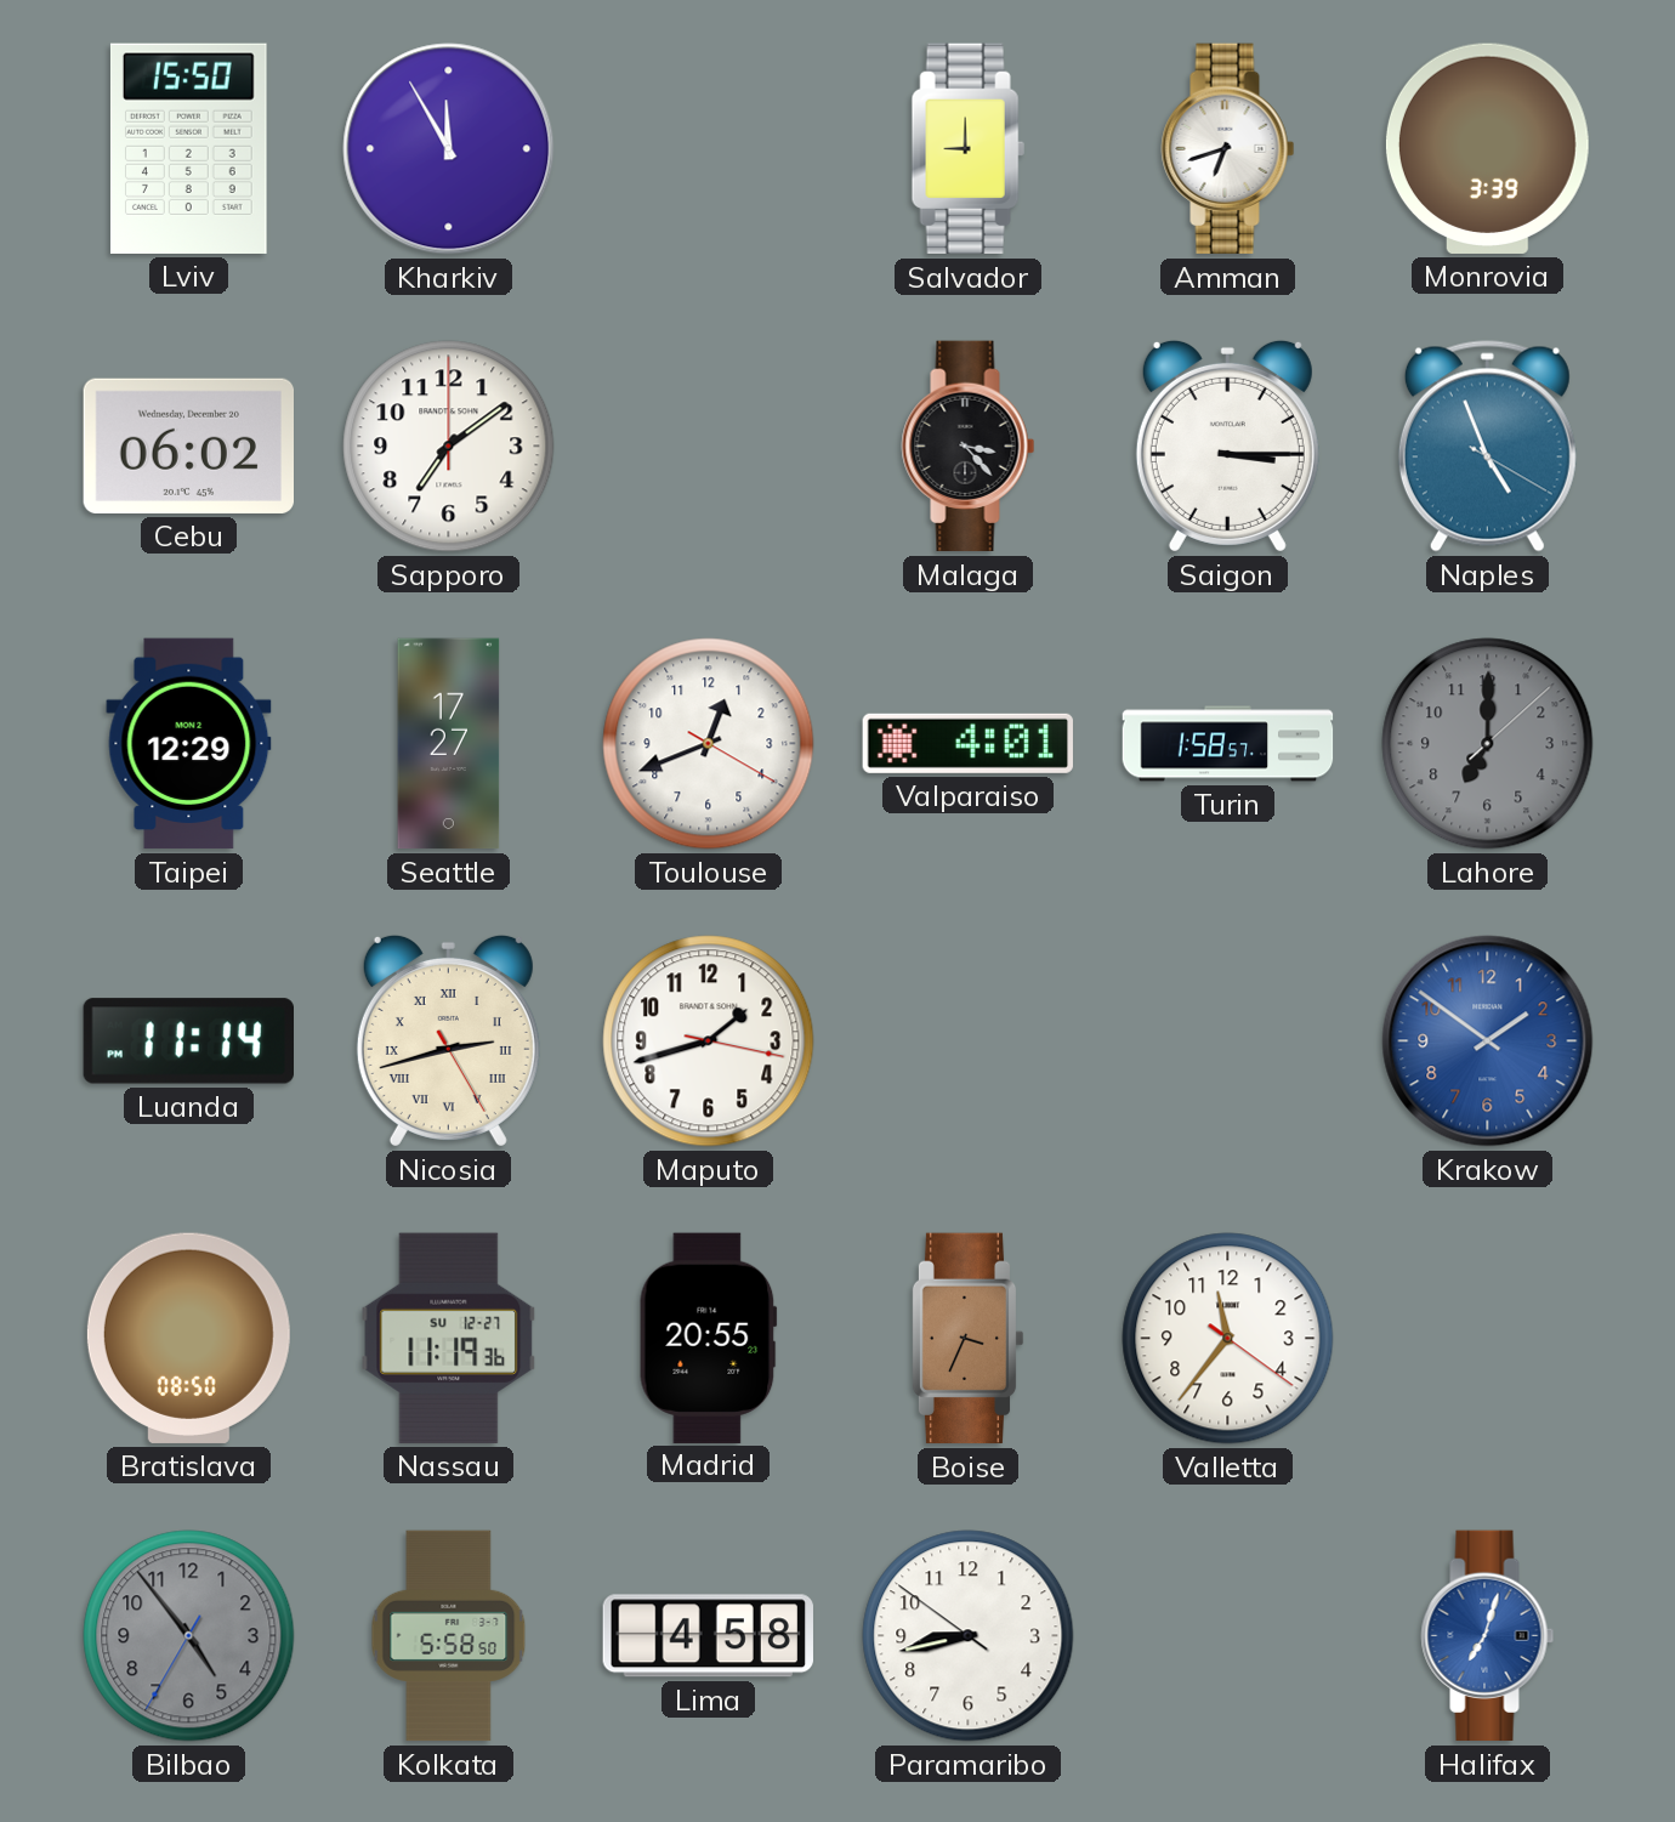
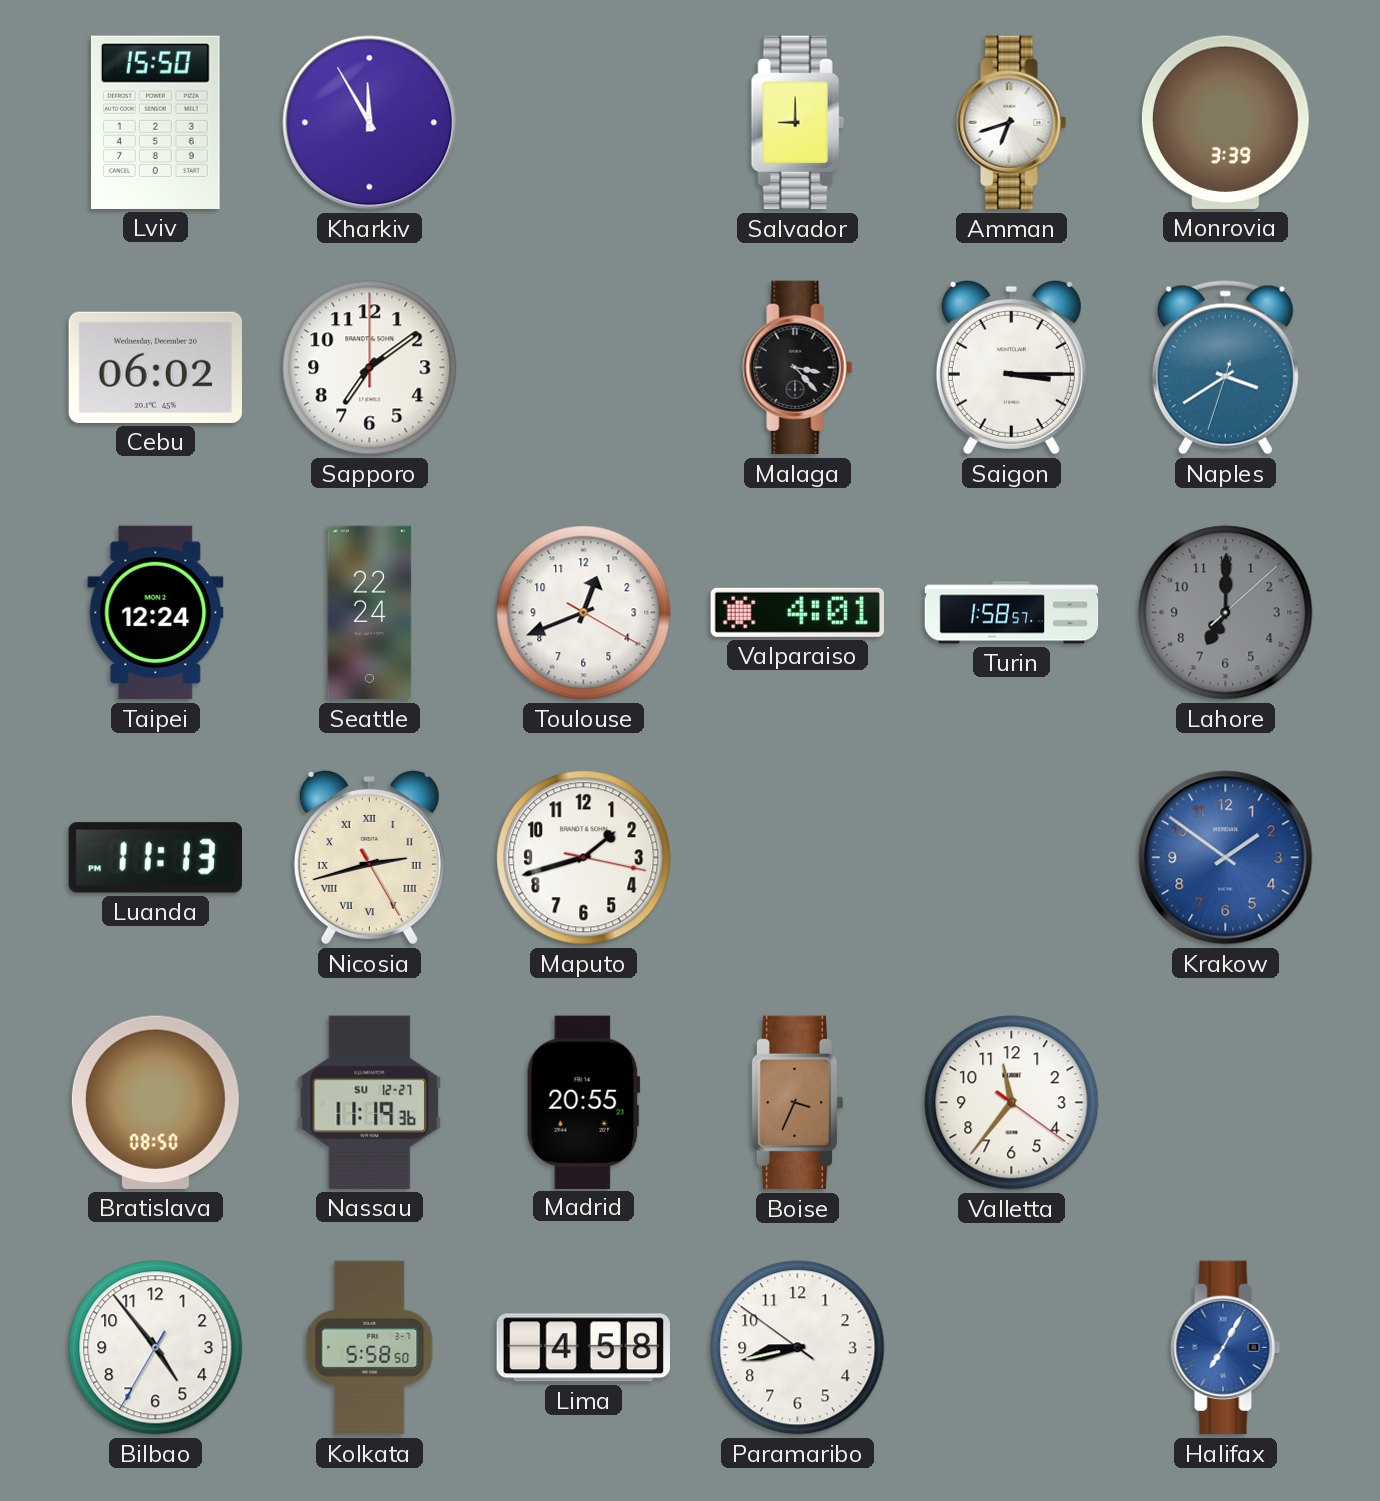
Naples: 4:56 -> 3:39 (1225, 368)
Taipei: 12:29 -> 12:24 (156, 613)
Seattle: 17:27 -> 22:24 (370, 613)
Luanda: 11:14 -> 11:13 (155, 858)
Bilbao dial: grey -> white (156, 1348)
Halifax: 7:03 -> 7:05 (1226, 1348)
